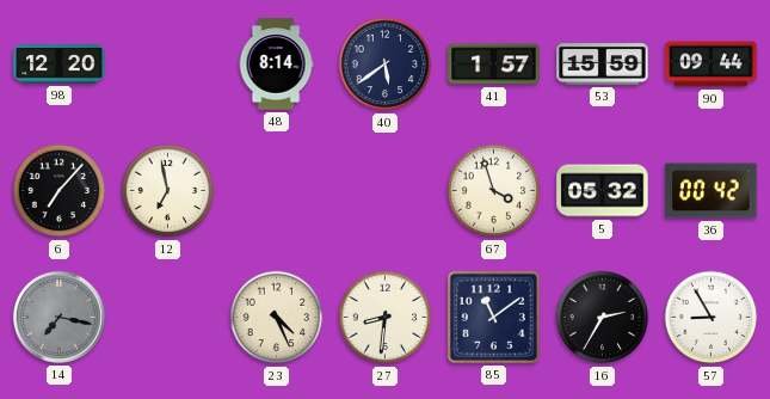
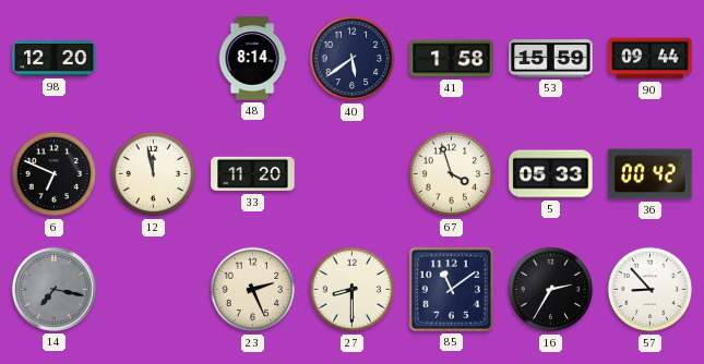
41: 1:57 -> 1:58 (452, 59)
6: 7:07 -> 6:49 (55, 174)
12: 6:58 -> 11:58 (154, 174)
33: none -> 11:20 (253, 174)
5: 05:32 -> 05:33 (551, 174)
23: 4:26 -> 2:26 (253, 290)
27: 8:31 -> 8:30 (353, 290)
57: 8:55 -> 8:53 (651, 290)
